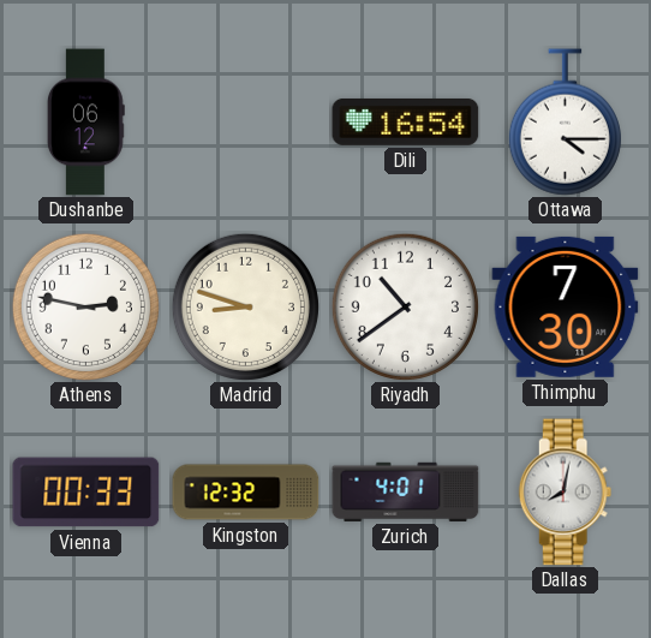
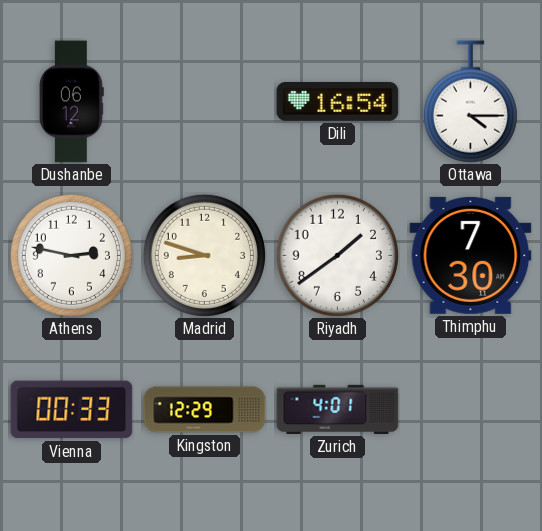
Riyadh: 10:39 -> 1:39 (337, 255)
Kingston: 12:32 -> 12:29 (205, 410)
Dallas: 8:02 -> none (566, 493)
